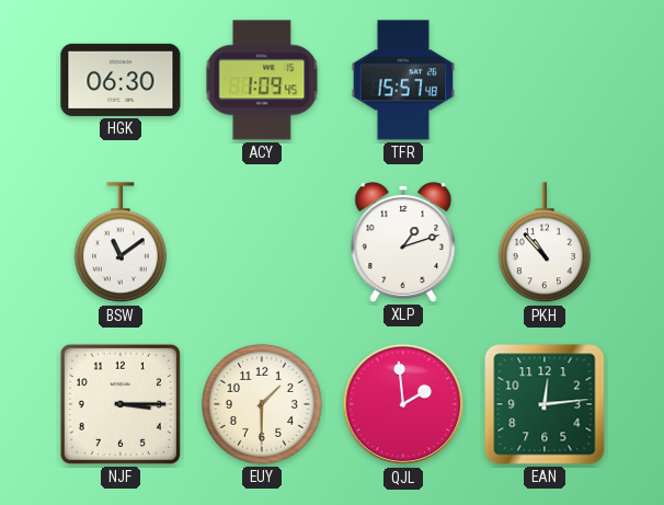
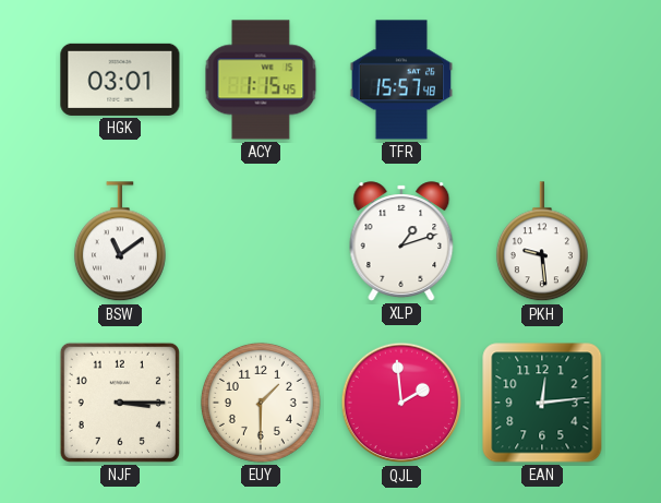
HGK: 06:30 -> 03:01 (120, 80)
ACY: 1:09 -> 1:15 (261, 80)
PKH: 10:53 -> 9:29 (542, 242)
